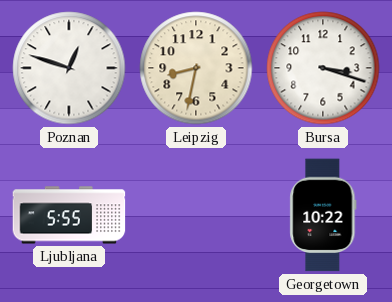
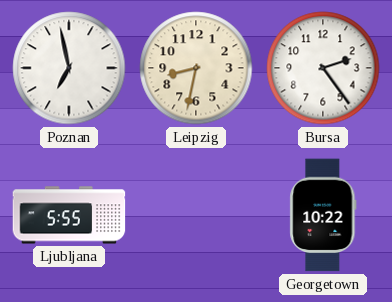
Poznan: 12:48 -> 6:58 (69, 68)
Bursa: 3:18 -> 2:24 (323, 68)
